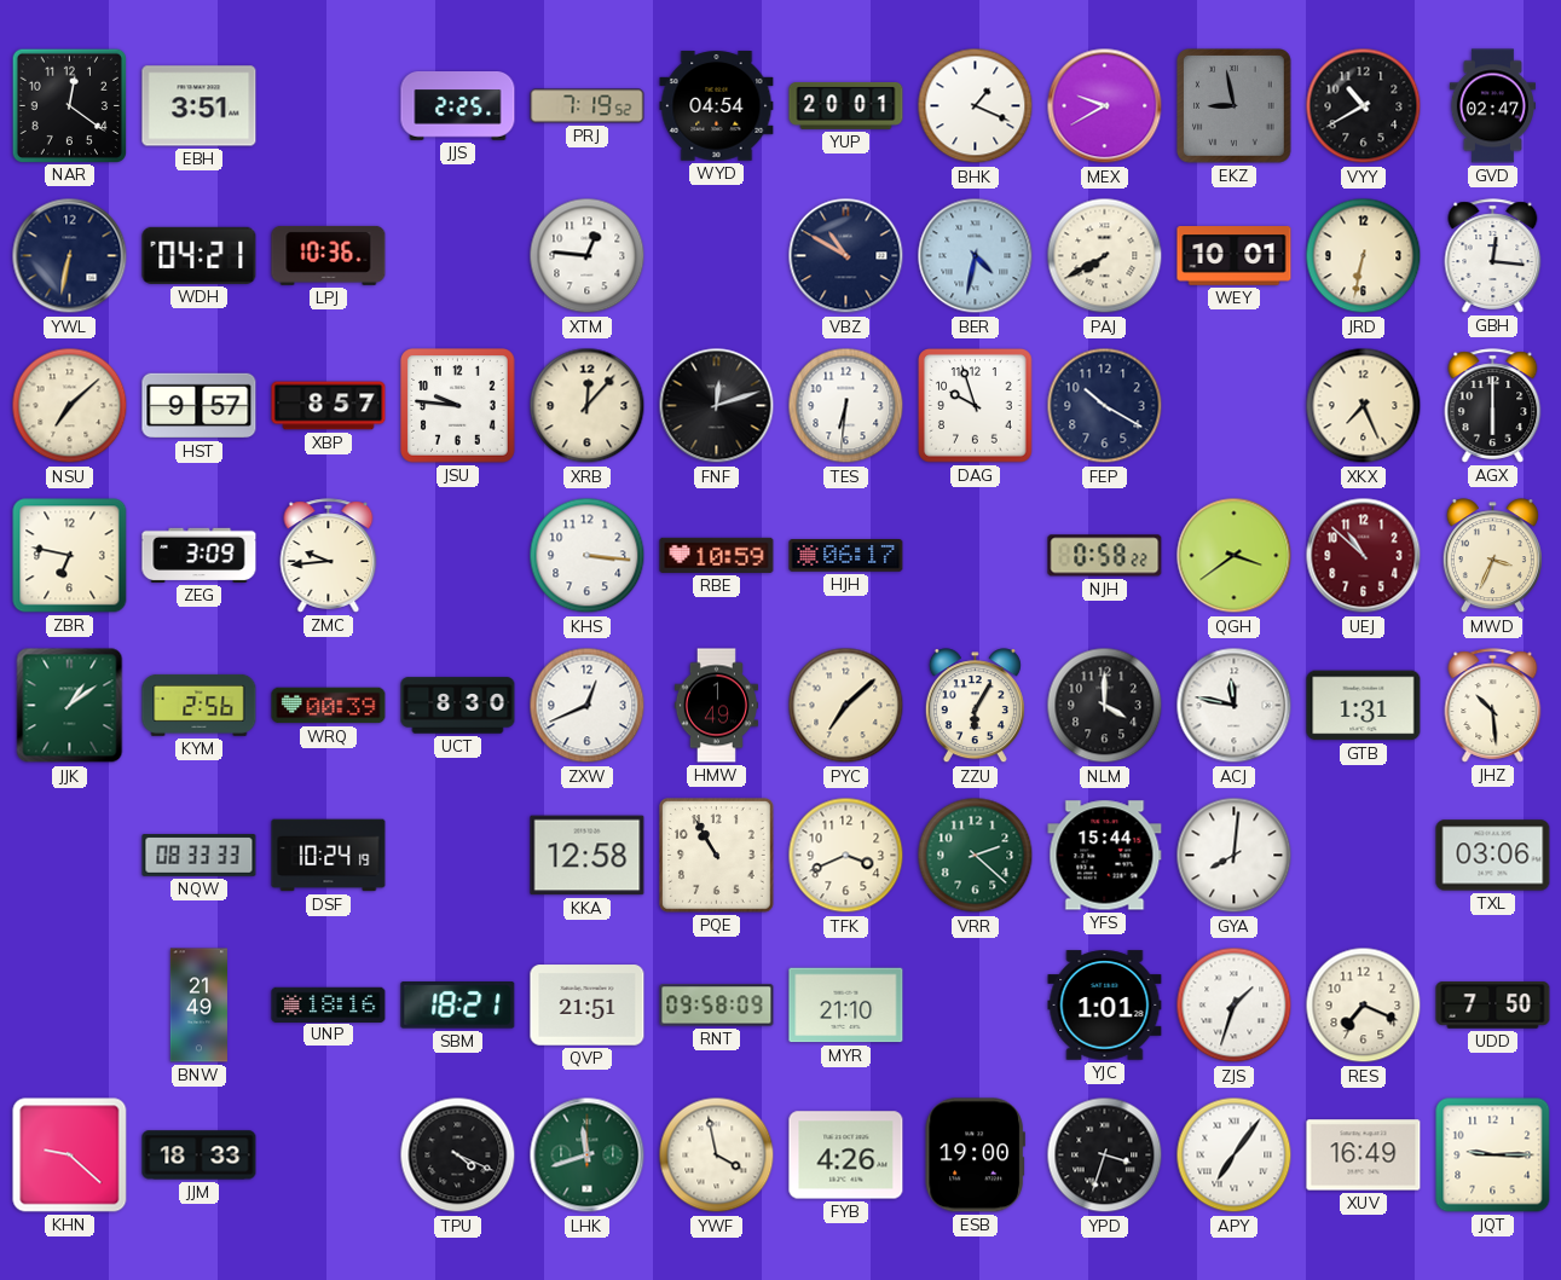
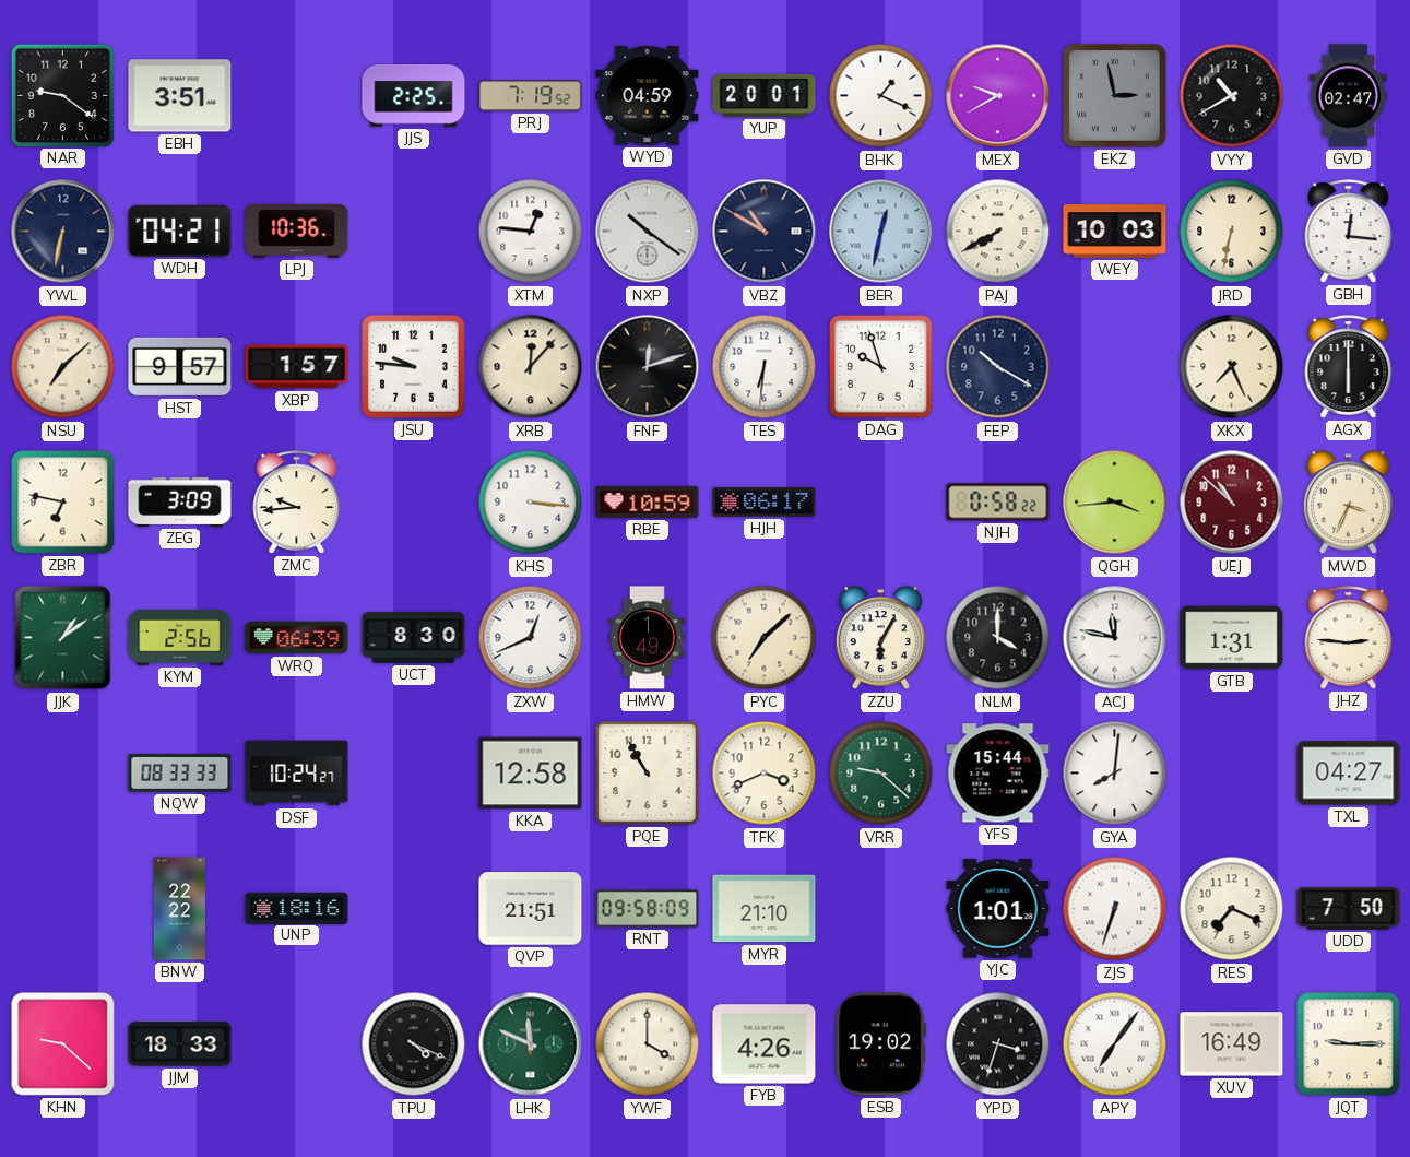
NAR: 12:21 -> 9:21 (62, 95)
WYD: 04:54 -> 04:59 (648, 96)
EKZ: 8:58 -> 2:58 (1115, 96)
NXP: none -> 10:21 (648, 232)
BER: 4:32 -> 12:32 (881, 232)
WEY: 10:01 -> 10:03 (1115, 232)
XBP: 8:57 -> 1:57 (297, 367)
QGH: 3:39 -> 3:44 (1115, 503)
WRQ: 00:39 -> 06:39 (297, 638)
JHZ: 10:29 -> 2:46 (1349, 638)
DSF: 10:24:19 -> 10:24:27 (297, 774)
VRR: 2:22 -> 9:22 (881, 774)
TXL: 03:06 -> 04:27 (1349, 774)
BNW: 21:49 -> 22:22 (179, 909)
SBM: 18:21 -> none (458, 1006)
ZJS: 1:33 -> 6:33 (1115, 909)
LHK: 11:42 -> 11:49 (531, 1044)
YWF: 3:58 -> 4:00 (648, 1044)
ESB: 19:00 -> 19:02 (880, 1044)
